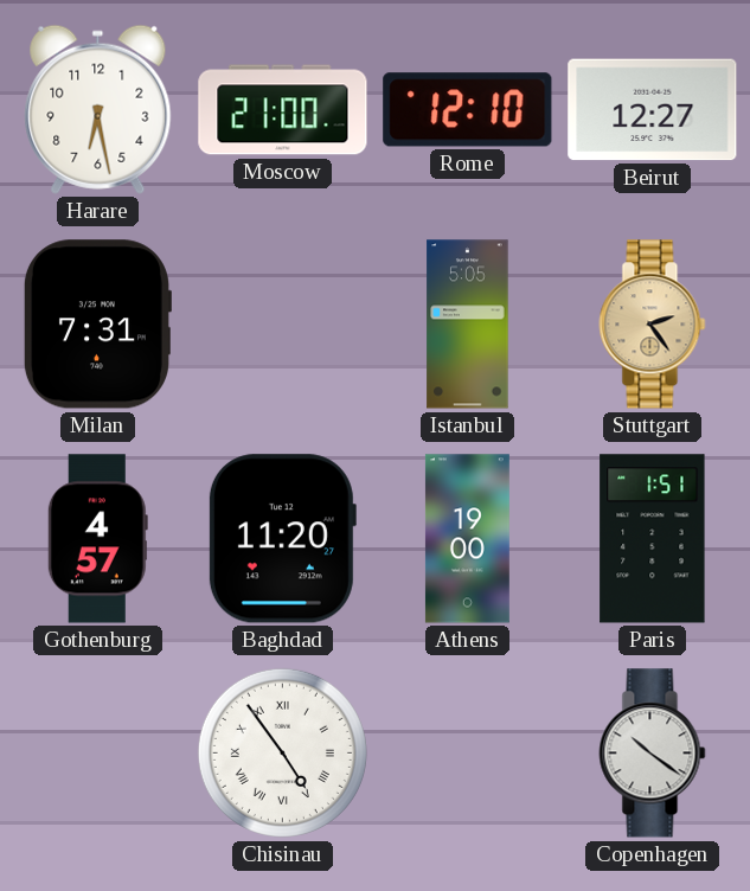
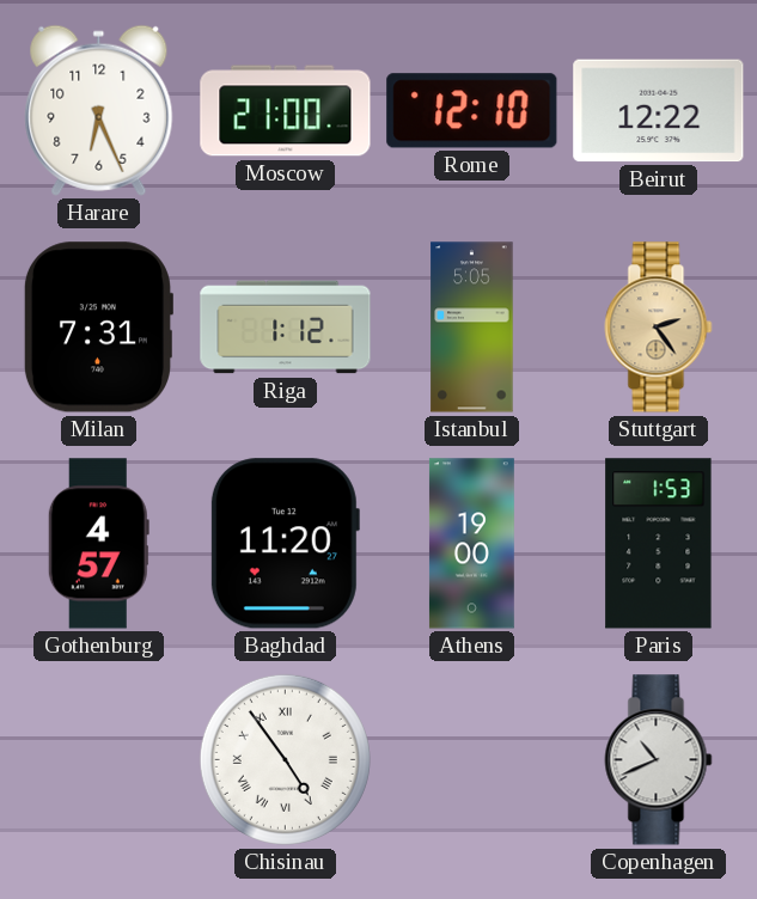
Harare: 6:28 -> 6:26 (99, 110)
Beirut: 12:27 -> 12:22 (659, 111)
Riga: none -> 1:12 (286, 328)
Paris: 1:51 -> 1:53 (659, 544)
Copenhagen: 10:21 -> 10:41 (659, 760)
